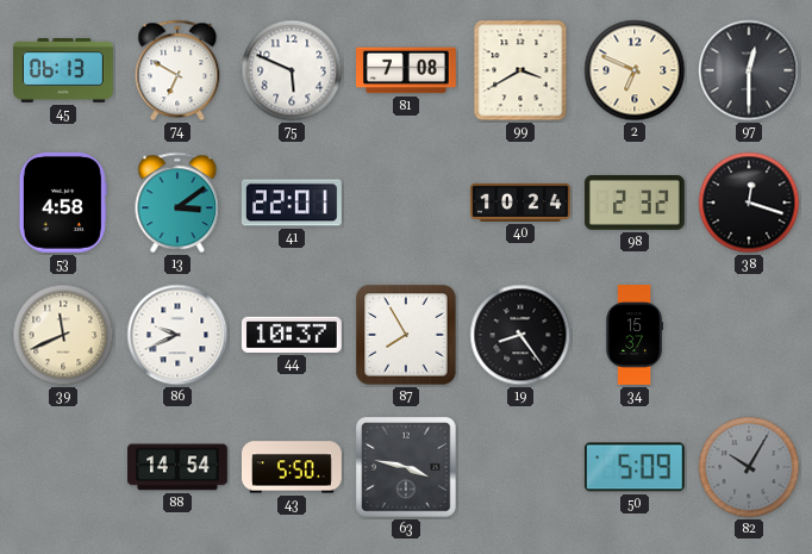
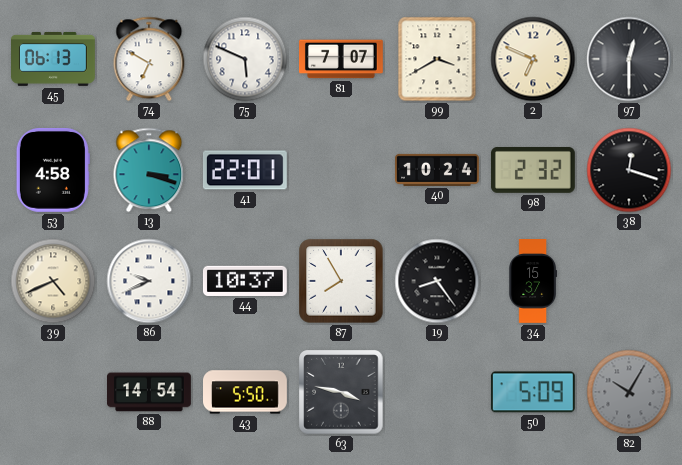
81: 7:08 -> 7:07 (342, 59)
13: 3:09 -> 3:18 (149, 170)
39: 11:41 -> 4:41 (53, 281)
